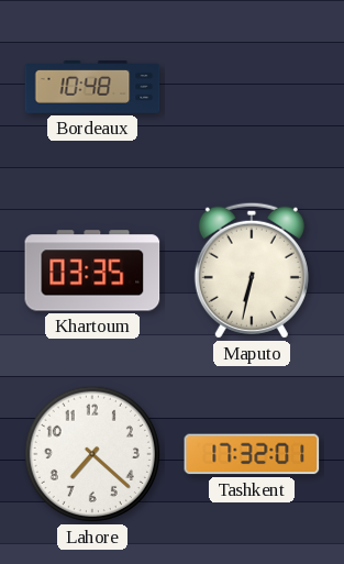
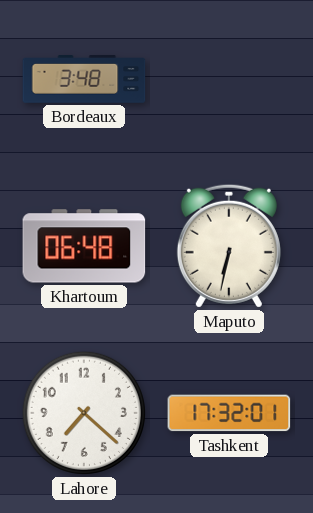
Bordeaux: 10:48 -> 3:48 (84, 79)
Khartoum: 03:35 -> 06:48 (84, 246)
